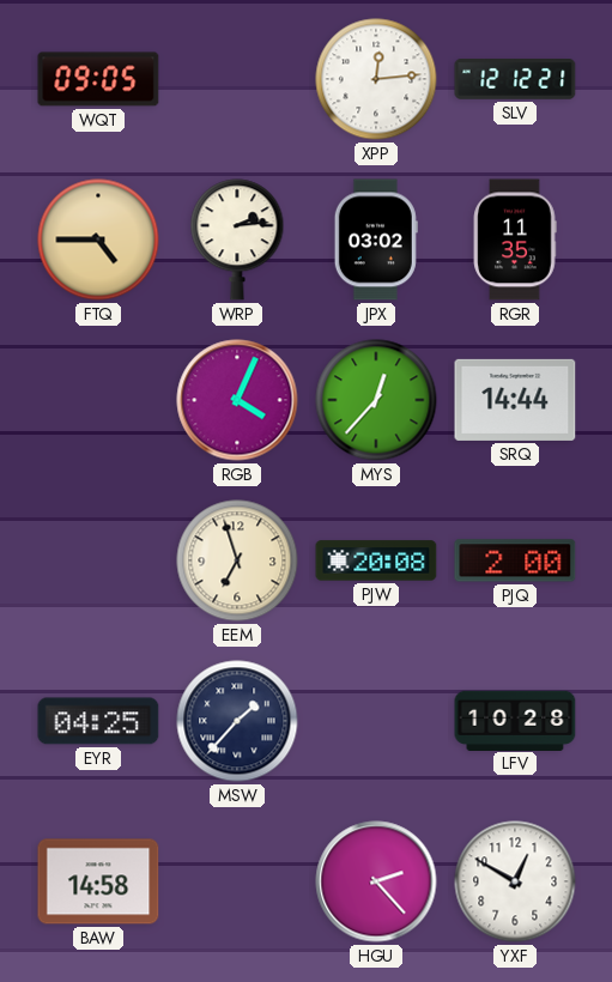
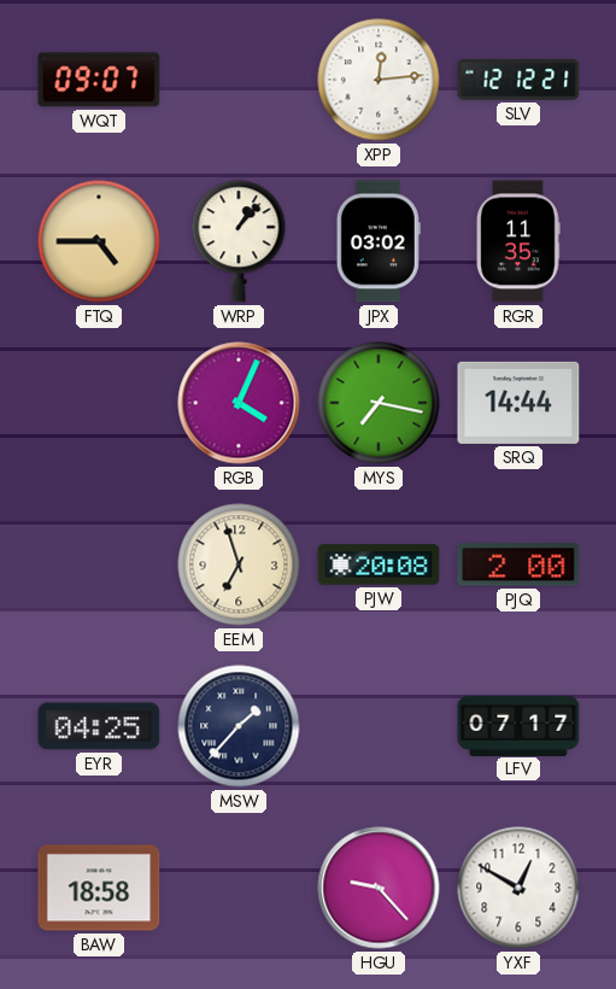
WQT: 09:05 -> 09:07 (99, 80)
WRP: 2:14 -> 1:07 (239, 241)
MYS: 12:37 -> 7:17 (379, 403)
LFV: 10:28 -> 07:17 (518, 725)
BAW: 14:58 -> 18:58 (99, 888)
HGU: 2:23 -> 9:23 (379, 888)
